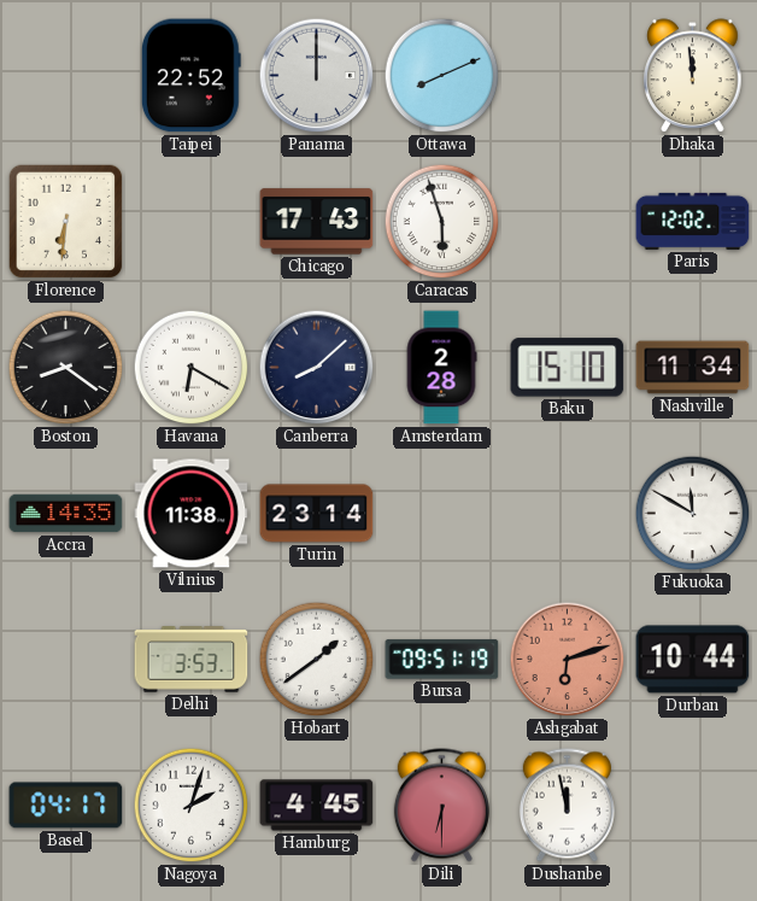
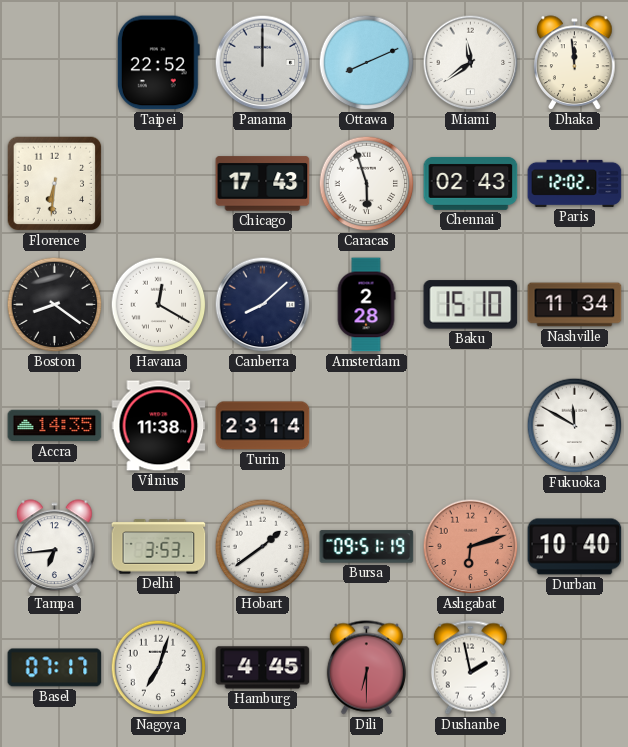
Miami: none -> 11:39 (471, 63)
Chennai: none -> 02:43 (471, 183)
Havana: 6:20 -> 12:20 (159, 305)
Tampa: none -> 6:44 (55, 547)
Durban: 10:44 -> 10:40 (575, 547)
Basel: 04:17 -> 07:17 (55, 668)
Nagoya: 2:03 -> 7:03 (159, 668)
Dushanbe: 11:58 -> 1:58 (470, 668)
